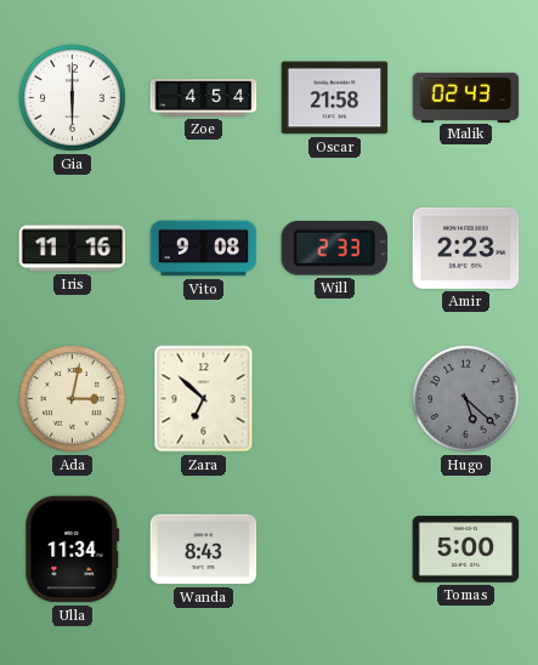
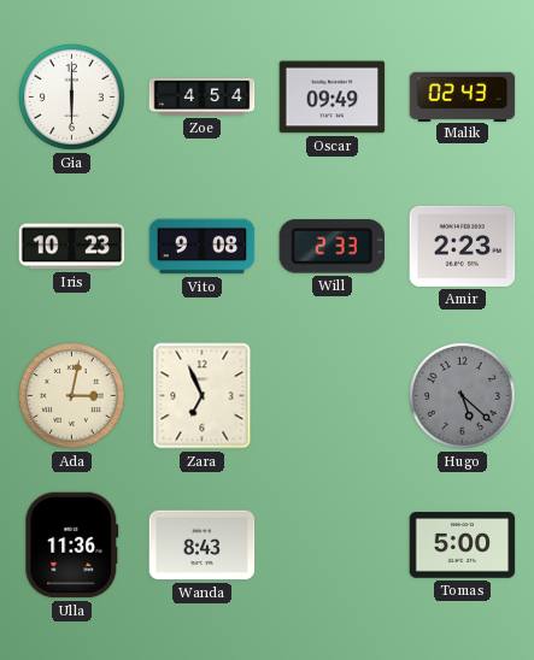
Oscar: 21:58 -> 09:49 (333, 98)
Iris: 11:16 -> 10:23 (72, 247)
Zara: 6:52 -> 6:56 (203, 396)
Ulla: 11:34 -> 11:36 (72, 546)
